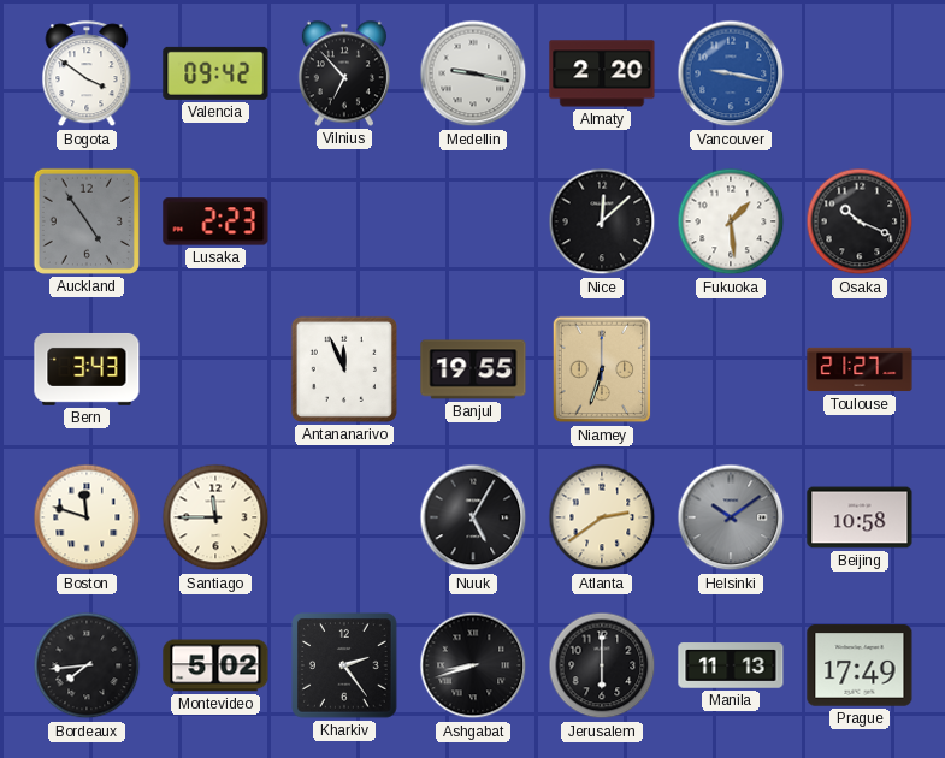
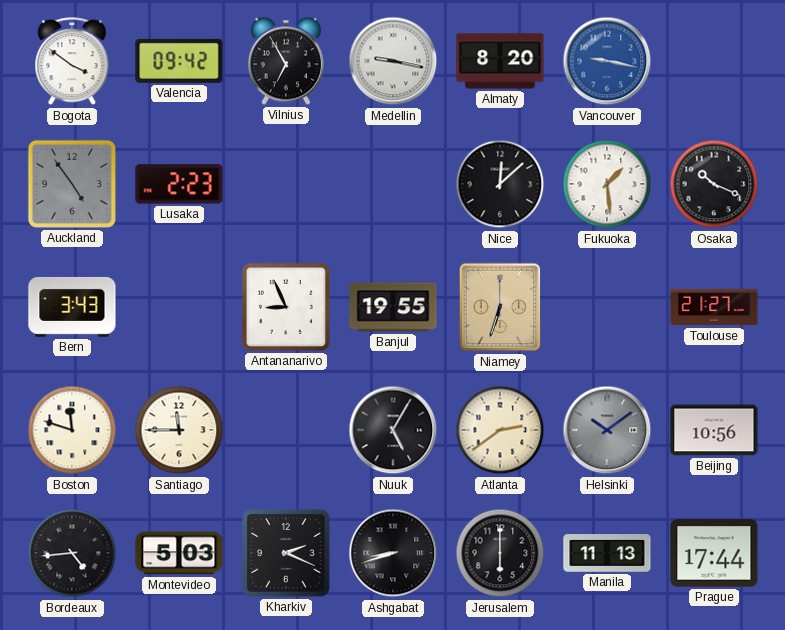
Vilnius: 6:53 -> 6:55 (286, 61)
Almaty: 2:20 -> 8:20 (500, 61)
Antananarivo: 11:56 -> 8:56 (286, 307)
Beijing: 10:58 -> 10:56 (714, 430)
Bordeaux: 7:44 -> 4:44 (72, 553)
Montevideo: 5:02 -> 5:03 (179, 553)
Kharkiv: 2:24 -> 2:19 (286, 553)
Prague: 17:49 -> 17:44 (714, 553)
